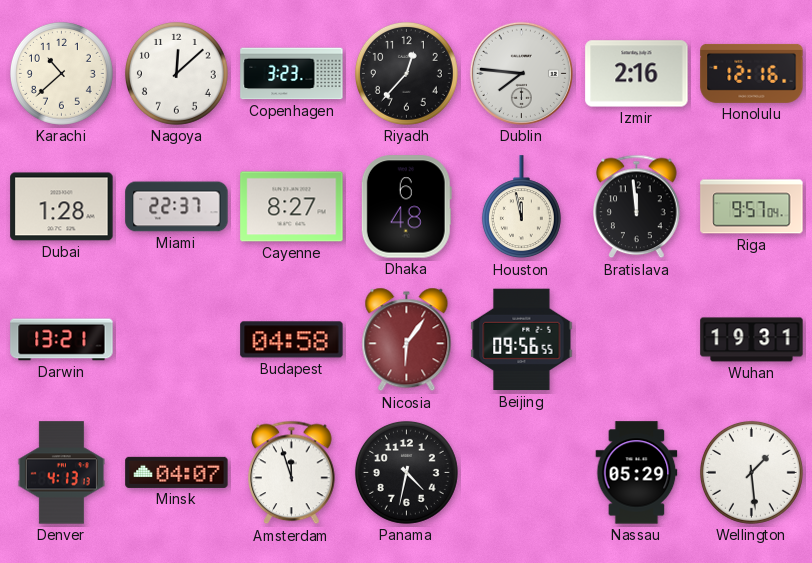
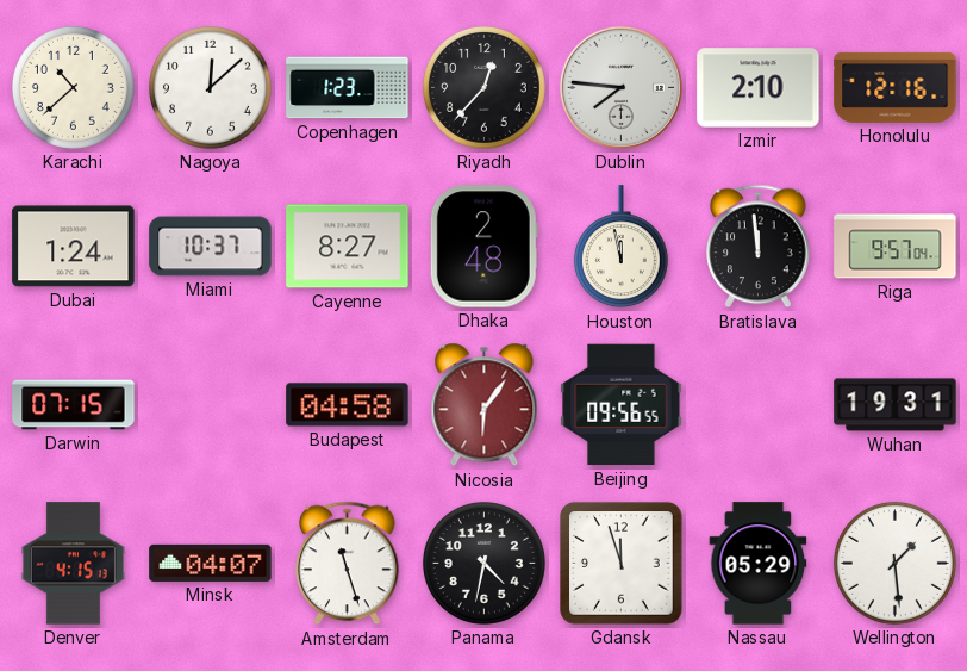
Copenhagen: 3:23 -> 1:23 (348, 88)
Izmir: 2:16 -> 2:10 (759, 88)
Dubai: 1:28 -> 1:24 (74, 247)
Miami: 22:37 -> 10:37 (211, 247)
Dhaka: 6:48 -> 2:48 (484, 247)
Darwin: 13:21 -> 07:15 (74, 405)
Denver: 4:13 -> 4:15 (73, 564)
Amsterdam: 11:57 -> 11:27 (348, 564)
Gdansk: none -> 11:57 (622, 564)
